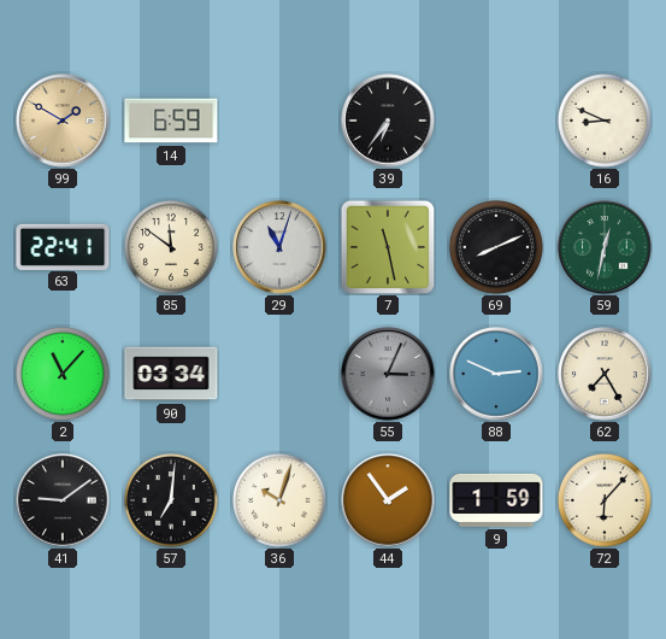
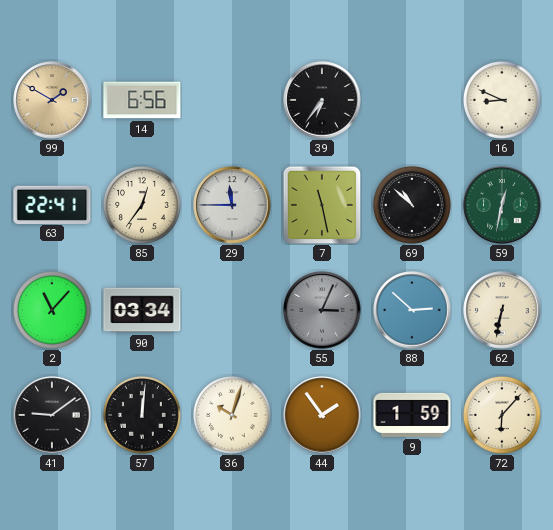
14: 6:59 -> 6:56 (142, 100)
85: 11:51 -> 12:36 (142, 205)
29: 11:03 -> 11:45 (232, 205)
69: 8:11 -> 10:52 (412, 205)
88: 2:49 -> 2:52 (412, 310)
62: 7:25 -> 6:32 (502, 310)
57: 7:01 -> 12:01 (142, 415)
